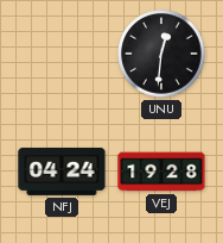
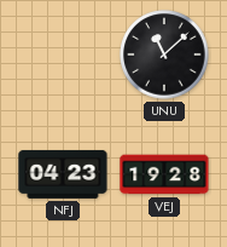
UNU: 12:31 -> 11:08 (164, 54)
NFJ: 04:24 -> 04:23 (63, 174)
